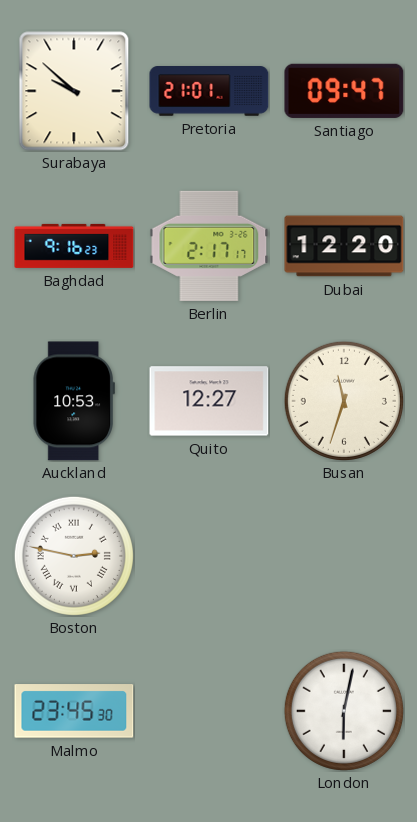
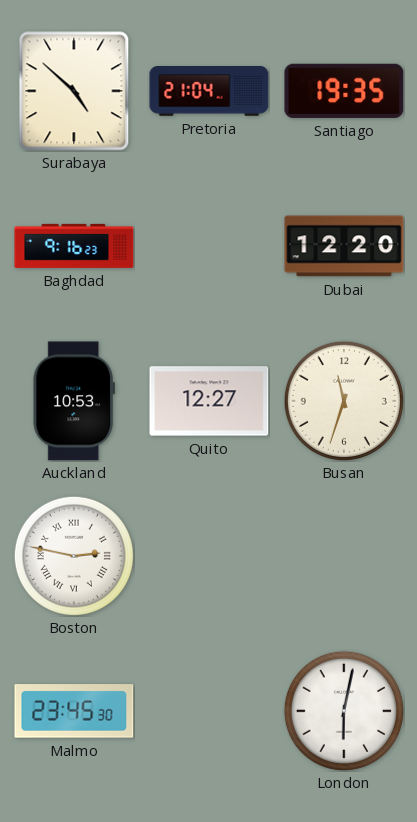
Surabaya: 9:52 -> 4:52 (74, 91)
Pretoria: 21:01 -> 21:04 (209, 92)
Santiago: 09:47 -> 19:35 (344, 91)
Berlin: 2:17 -> none (209, 246)
